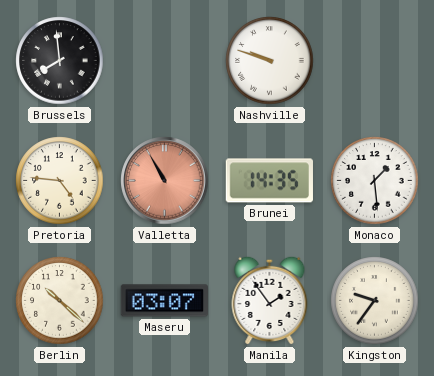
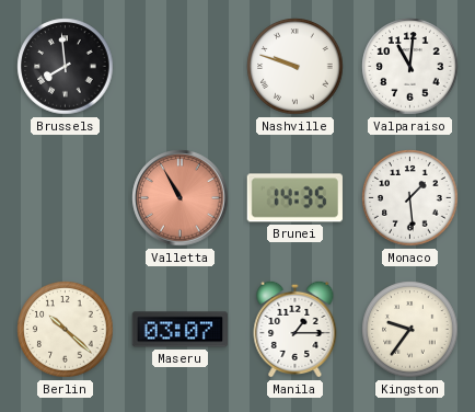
Valparaiso: none -> 11:01 (410, 67)
Pretoria: 4:46 -> none (60, 181)
Manila: 1:54 -> 1:15 (296, 329)
